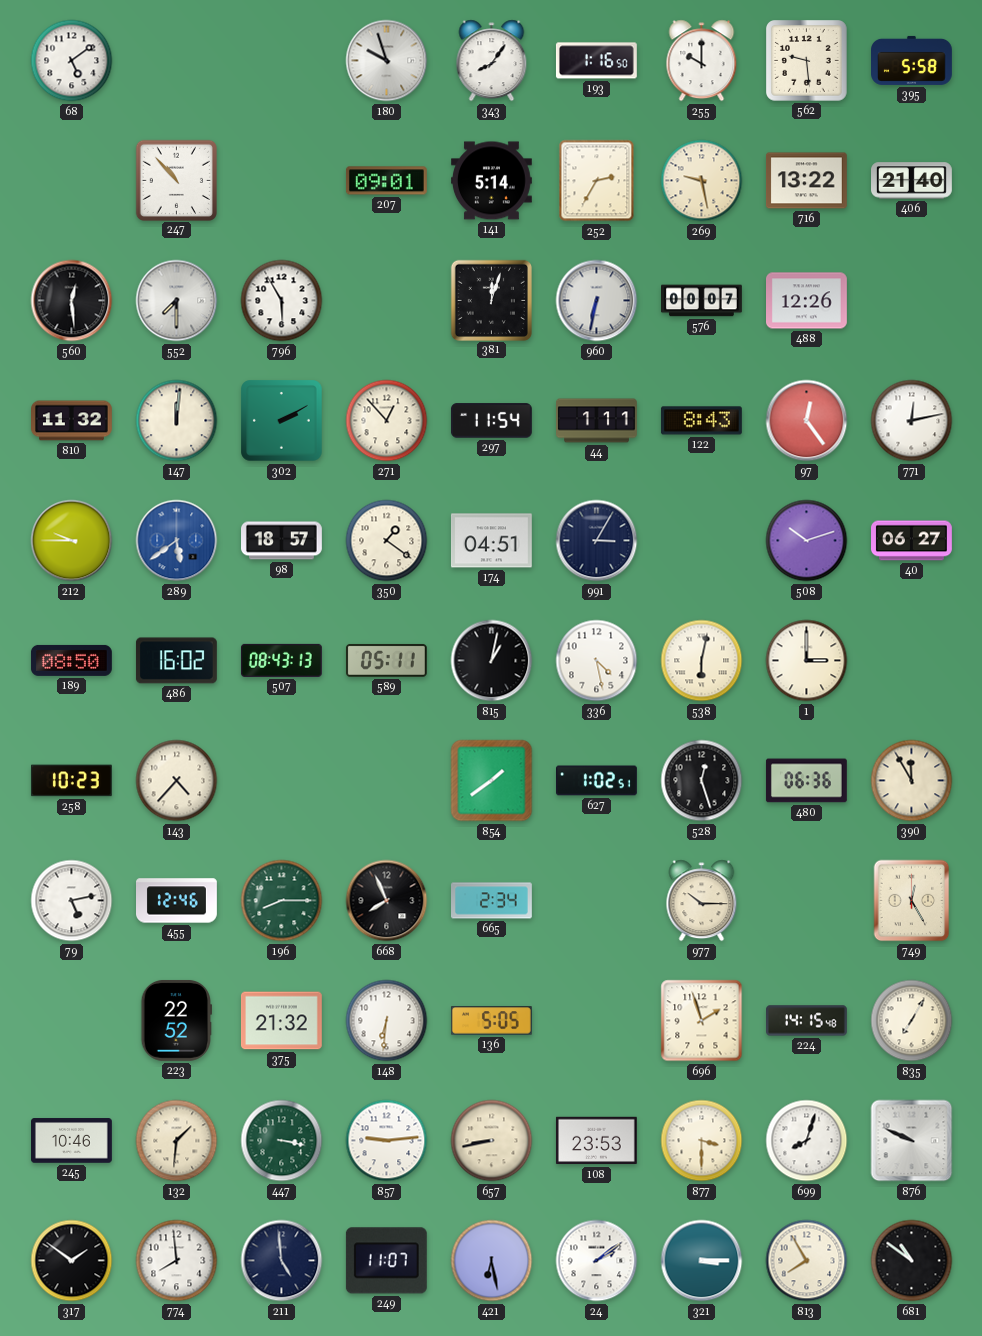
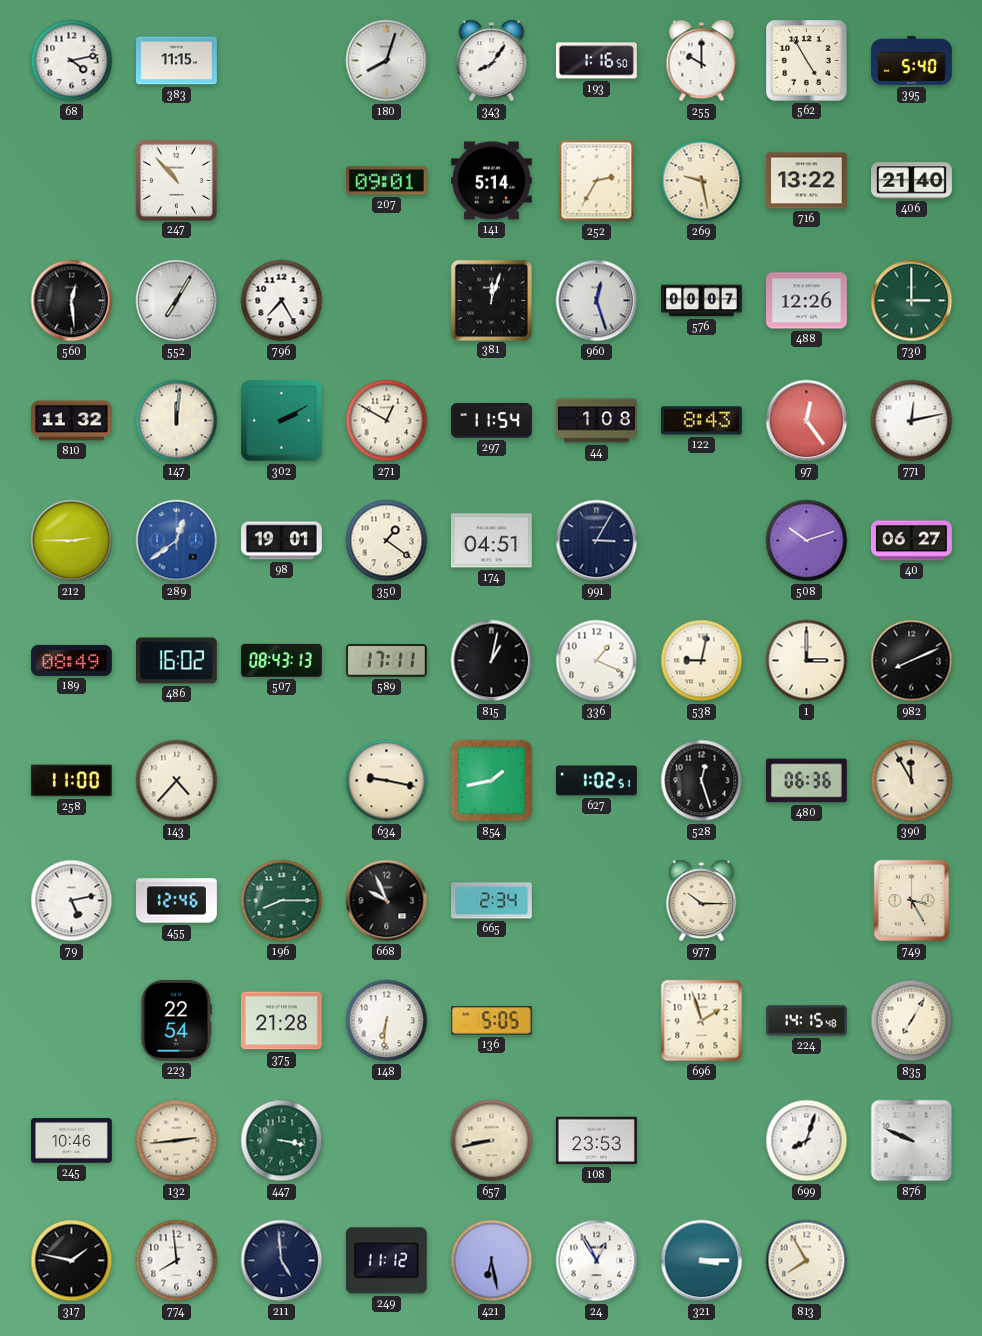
68: 5:09 -> 4:13 (72, 61)
383: none -> 11:15 (177, 61)
180: 9:57 -> 8:03 (387, 61)
562: 9:29 -> 4:55 (807, 61)
395: 5:58 -> 5:40 (912, 60)
552: 7:30 -> 7:05 (177, 301)
796: 5:55 -> 7:25 (282, 301)
960: 6:32 -> 12:27 (597, 301)
730: none -> 3:00 (912, 301)
271: 12:53 -> 12:50 (387, 421)
44: 1:11 -> 1:08 (597, 421)
212: 9:45 -> 2:45 (72, 541)
289: 5:39 -> 12:39 (177, 541)
98: 18:57 -> 19:01 (282, 541)
189: 08:50 -> 08:49 (71, 660)
589: 05:11 -> 17:11 (386, 660)
336: 4:28 -> 1:19 (597, 661)
538: 6:02 -> 9:02 (702, 661)
982: none -> 8:11 (912, 661)
258: 10:23 -> 11:00 (71, 781)
634: none -> 9:17 (387, 781)
854: 1:39 -> 1:43 (492, 781)
668: 7:56 -> 9:56 (387, 901)
749: 12:25 -> 3:25 (912, 901)
223: 22:52 -> 22:54 (177, 1020)
375: 21:32 -> 21:28 (281, 1021)
132: 1:31 -> 2:44 (177, 1141)
857: 9:14 -> none (387, 1141)
877: 3:30 -> none (702, 1141)
317: 1:51 -> 1:47 (72, 1261)
249: 11:07 -> 11:12 (386, 1261)
24: 2:09 -> 12:55 (597, 1261)
681: 10:51 -> none (912, 1261)
